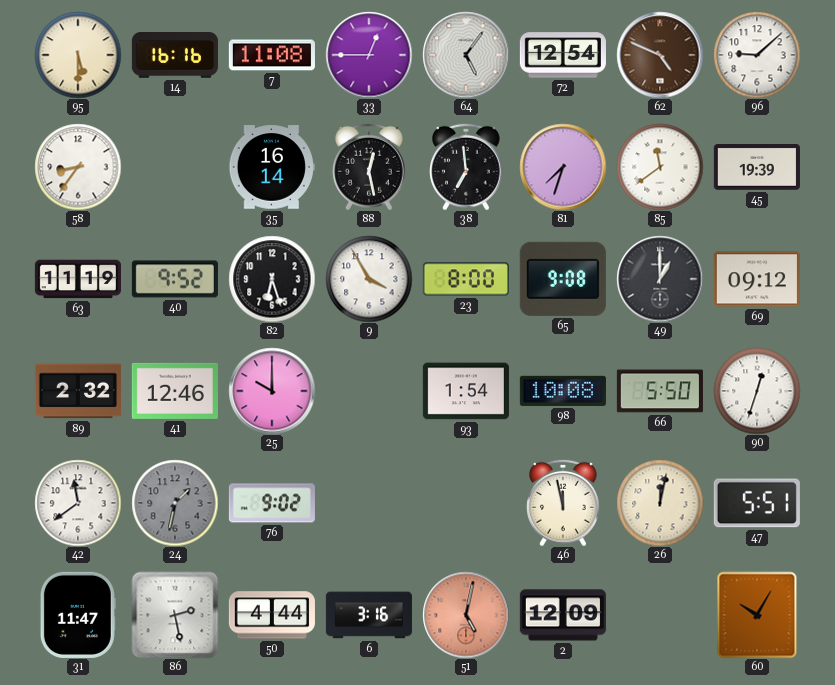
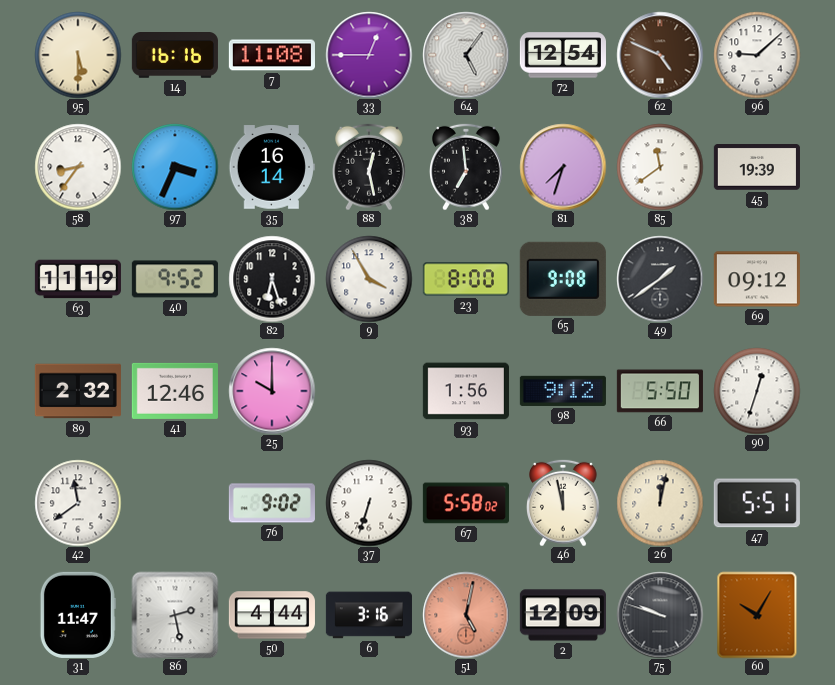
97: none -> 3:34 (175, 167)
49: 1:00 -> 1:39 (660, 279)
93: 1:54 -> 1:56 (466, 391)
98: 10:08 -> 9:12 (563, 391)
24: 1:32 -> none (175, 503)
37: none -> 6:33 (369, 503)
67: none -> 5:58 (466, 503)
75: none -> 9:48 (660, 615)
